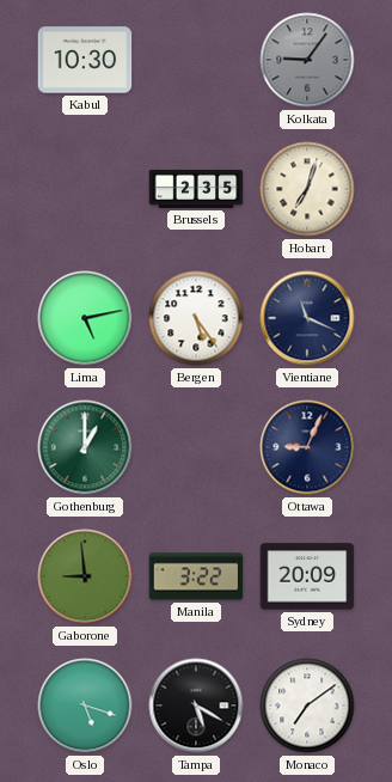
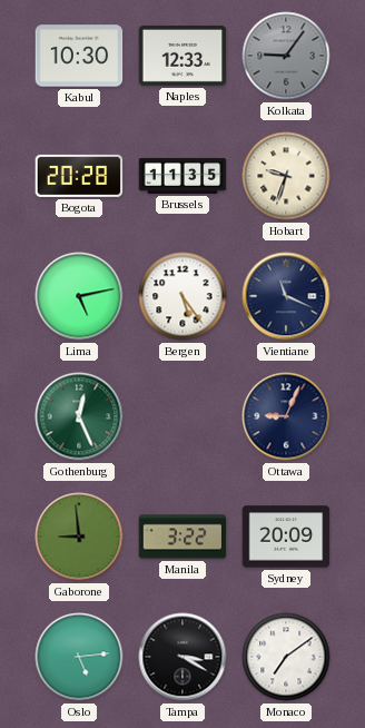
Naples: none -> 12:33 (182, 56)
Bogota: none -> 20:28 (79, 176)
Brussels: 2:35 -> 11:35 (182, 176)
Hobart: 7:03 -> 9:33 (286, 176)
Gothenburg: 1:00 -> 12:26 (79, 416)
Oslo: 5:18 -> 5:14 (79, 657)
Tampa: 5:20 -> 3:20 (182, 657)
